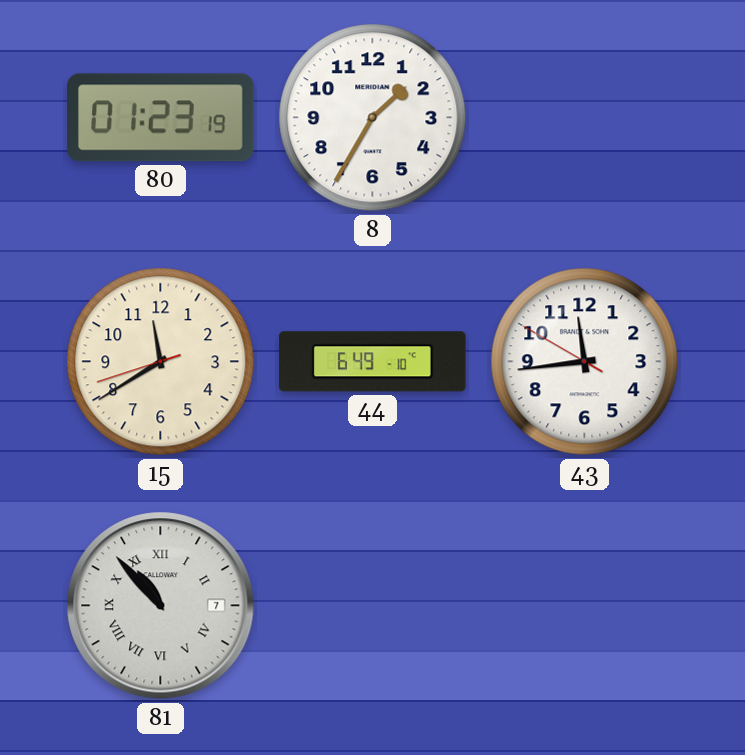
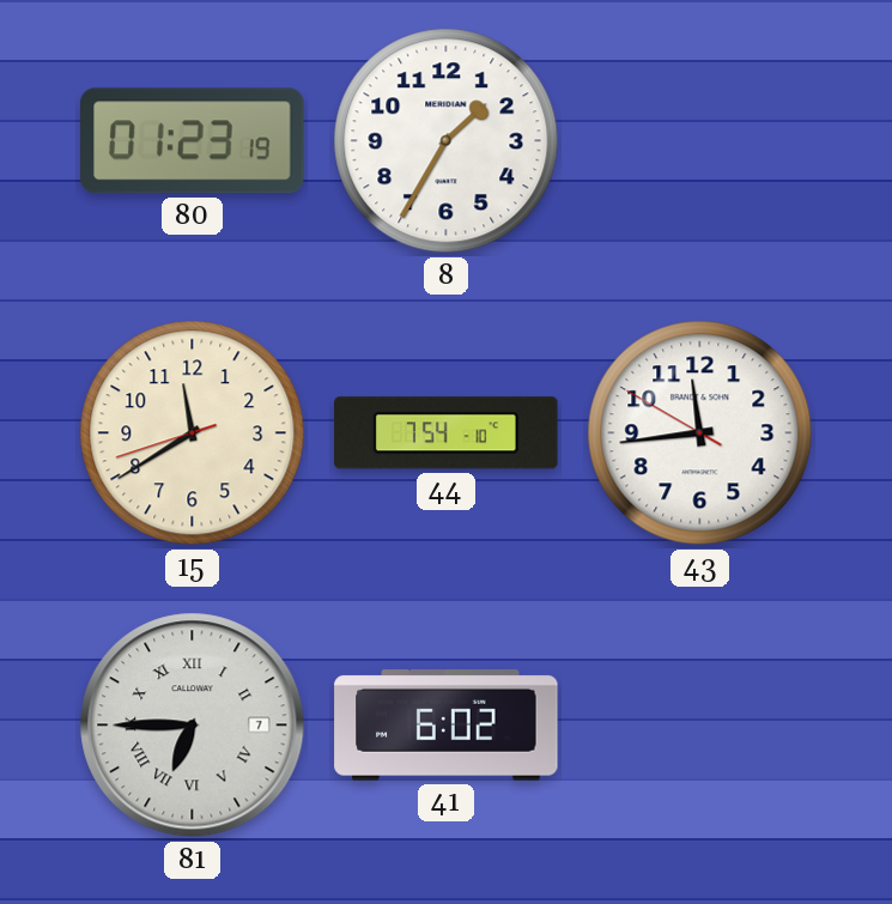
44: 6:49 -> 7:54 (447, 433)
81: 10:53 -> 6:45 (193, 726)
41: none -> 6:02 (447, 726)
